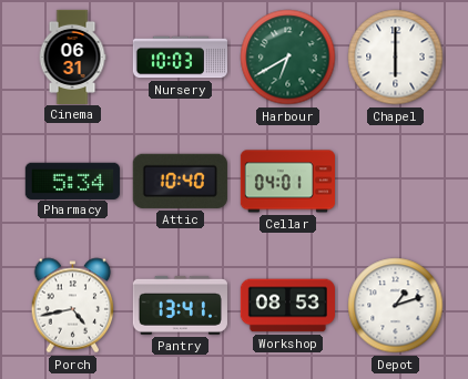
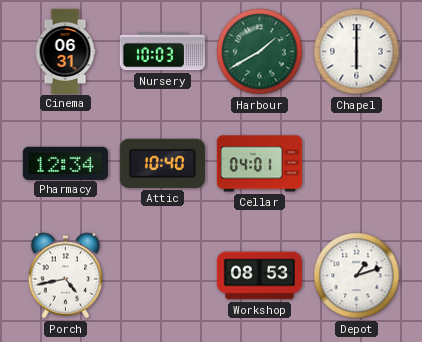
Harbour: 6:40 -> 1:40 (260, 52)
Pharmacy: 5:34 -> 12:34 (65, 163)
Pantry: 13:41 -> none (180, 305)
